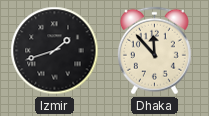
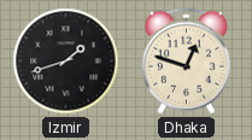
Dhaka: 11:53 -> 12:48 (186, 62)
